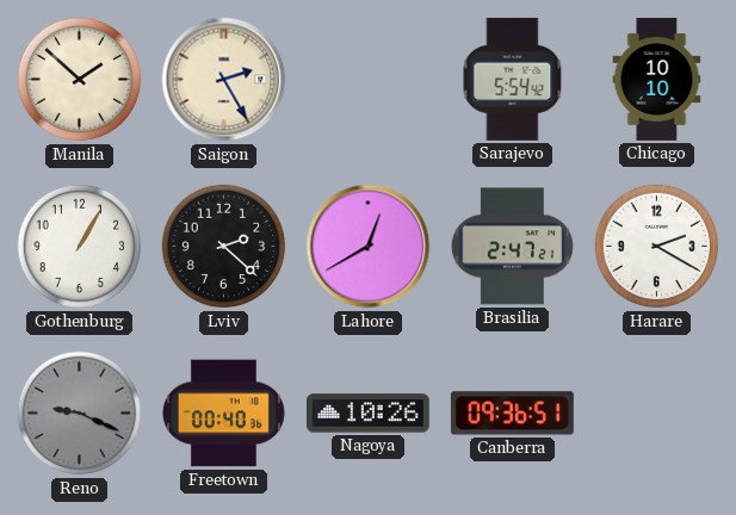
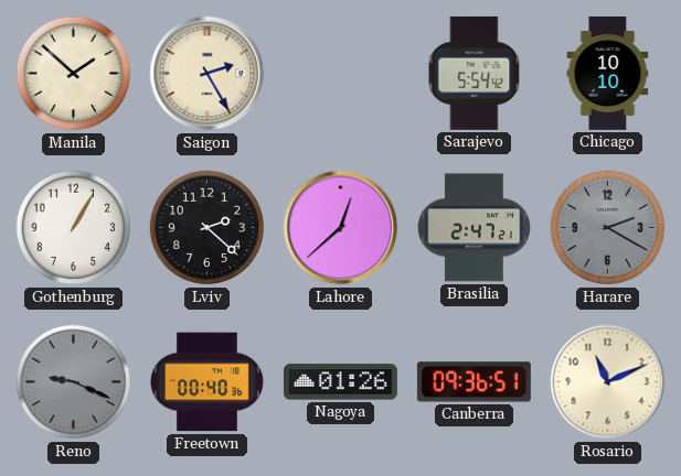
Lahore: 12:40 -> 12:38 (341, 228)
Harare dial: white -> grey (608, 228)
Nagoya: 10:26 -> 01:26 (340, 382)
Rosario: none -> 11:11 (608, 382)
